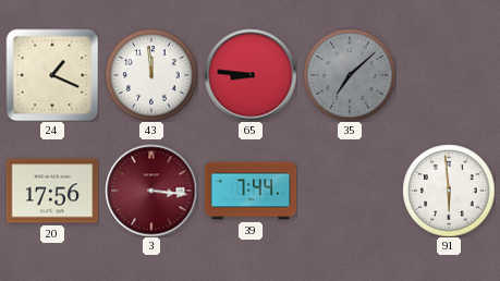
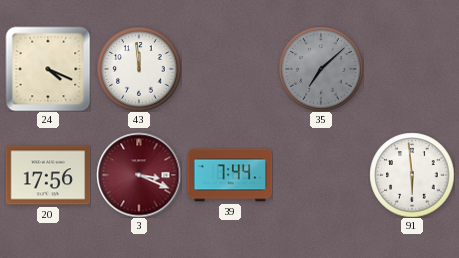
24: 1:19 -> 4:19 (48, 69)
65: 8:46 -> none (251, 75)
3: 3:16 -> 3:19 (139, 175)
